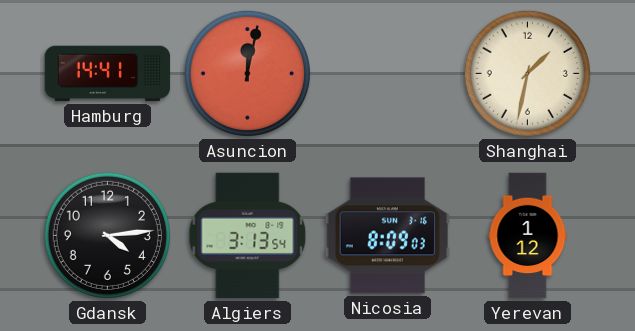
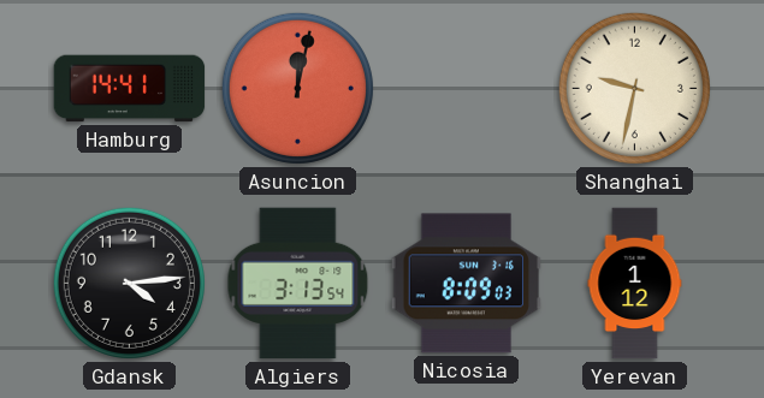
Shanghai: 1:32 -> 9:32 (634, 88)
